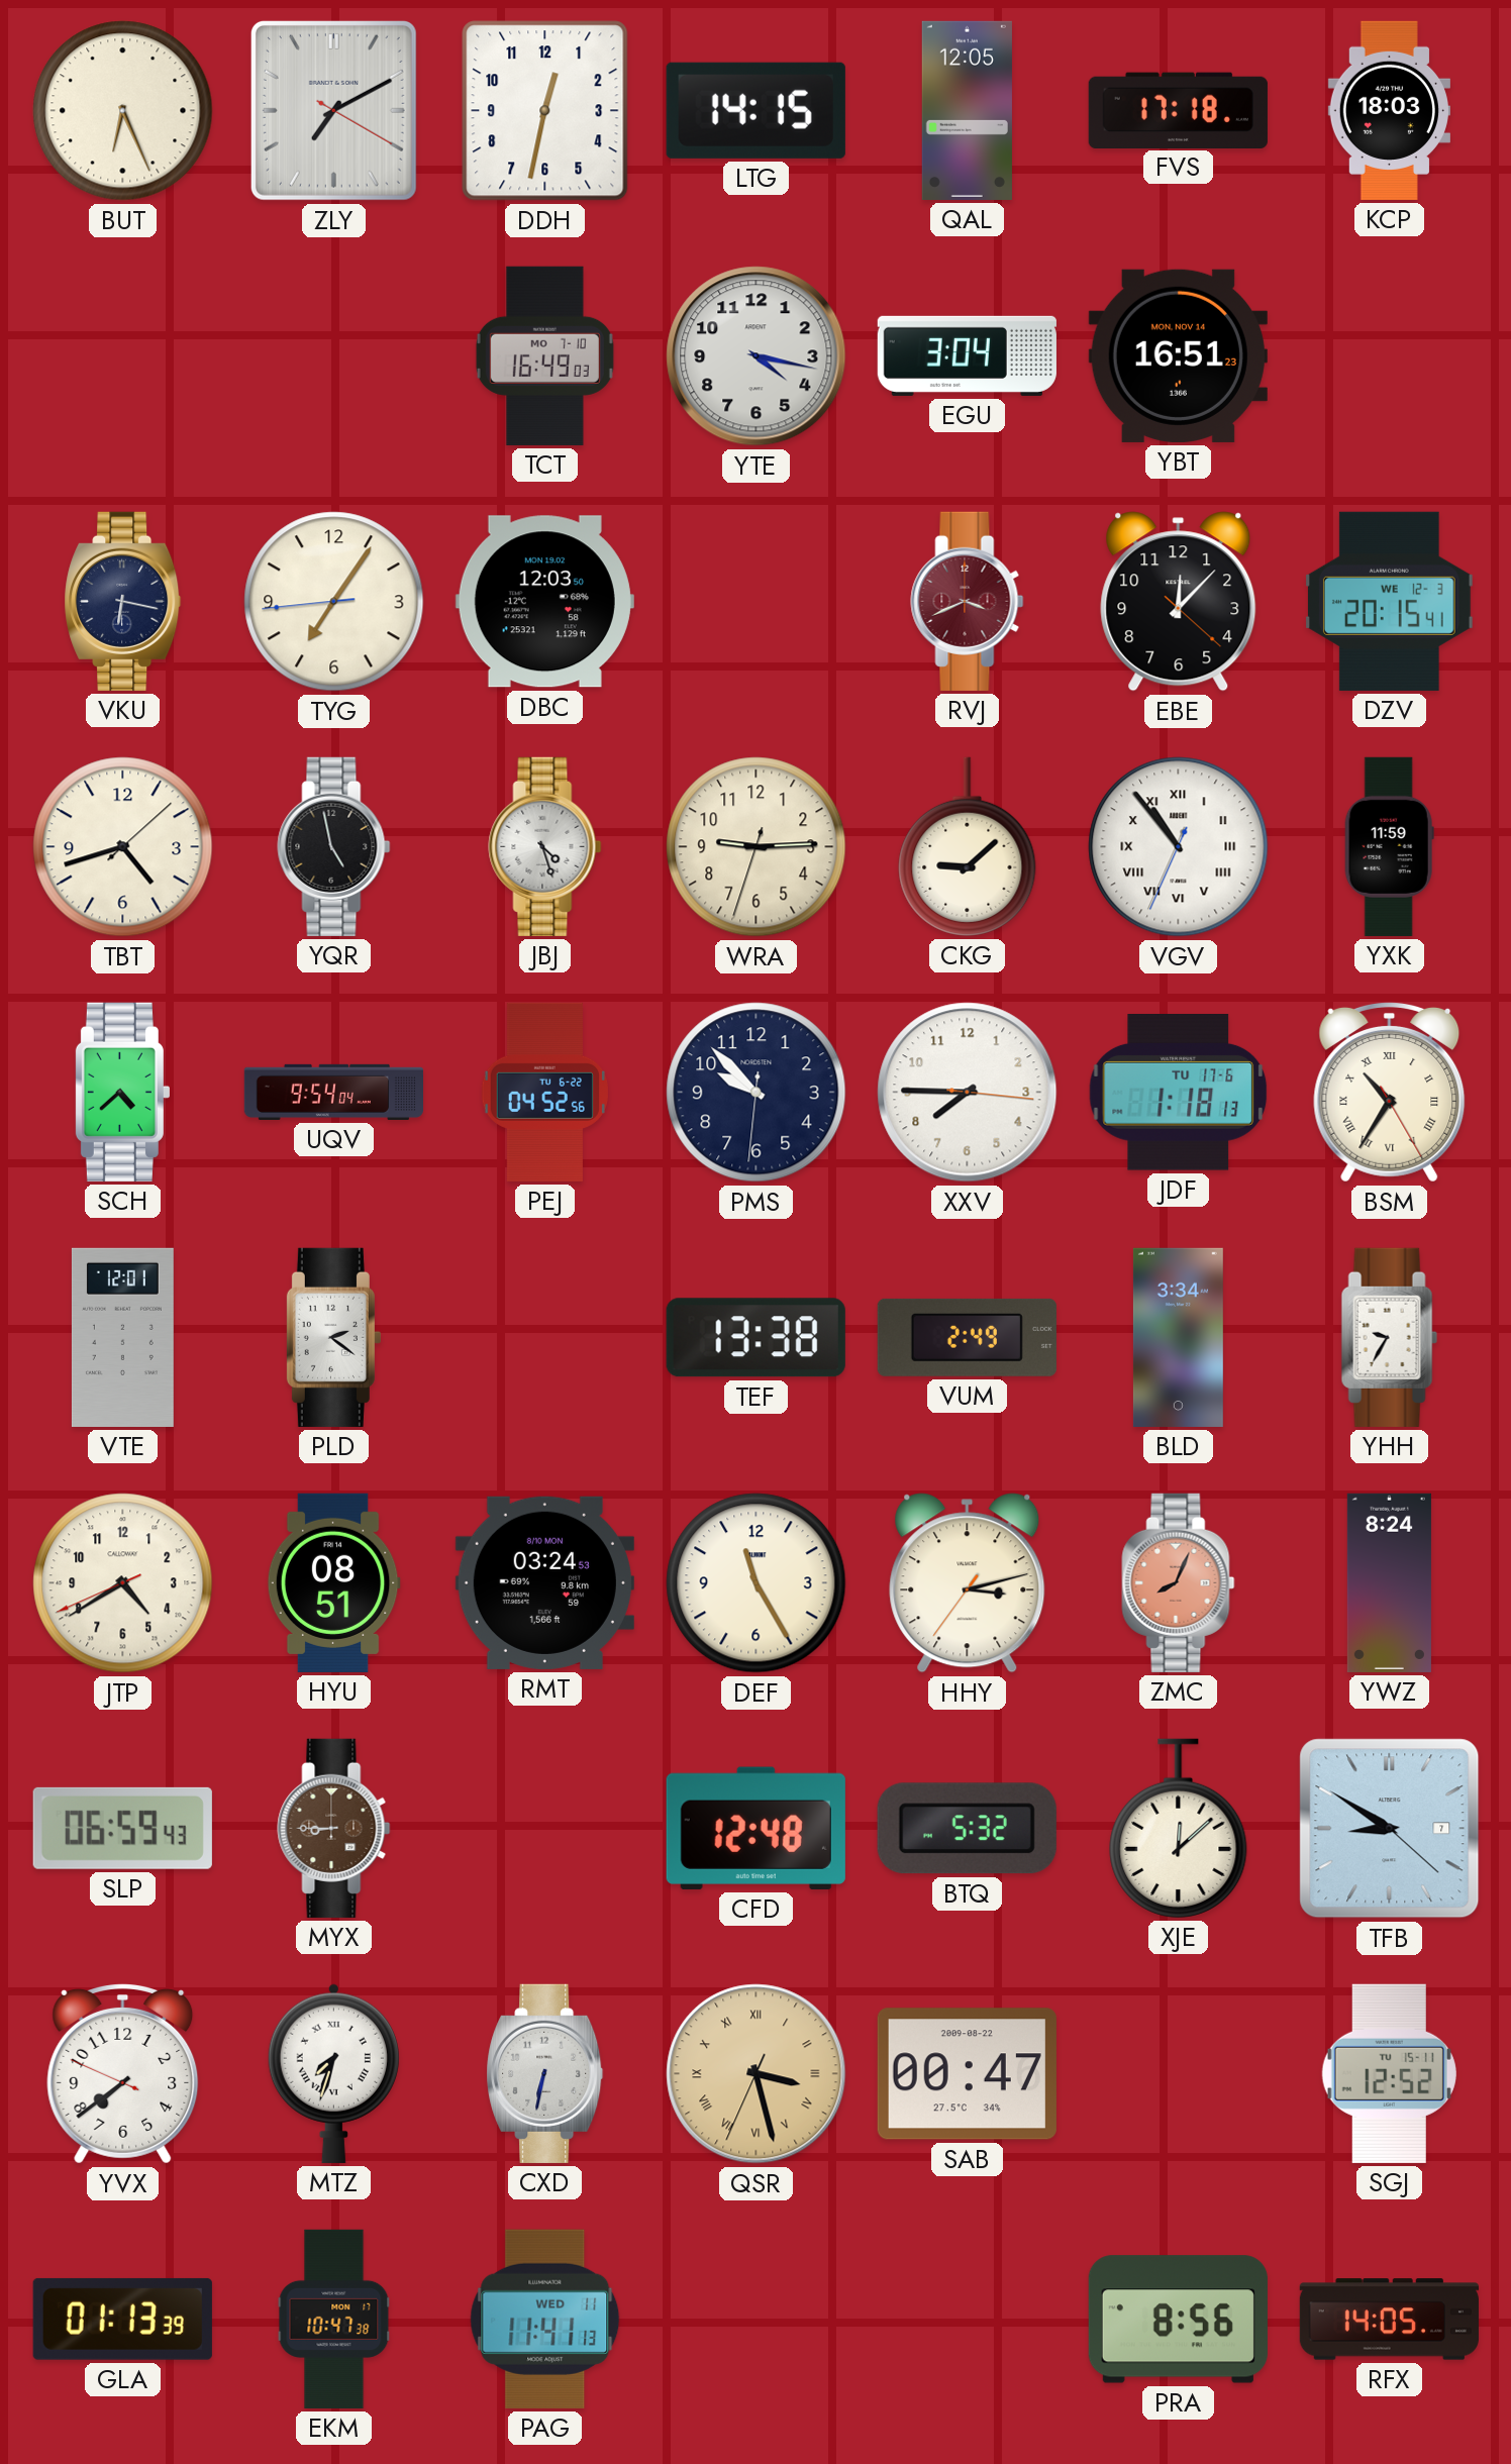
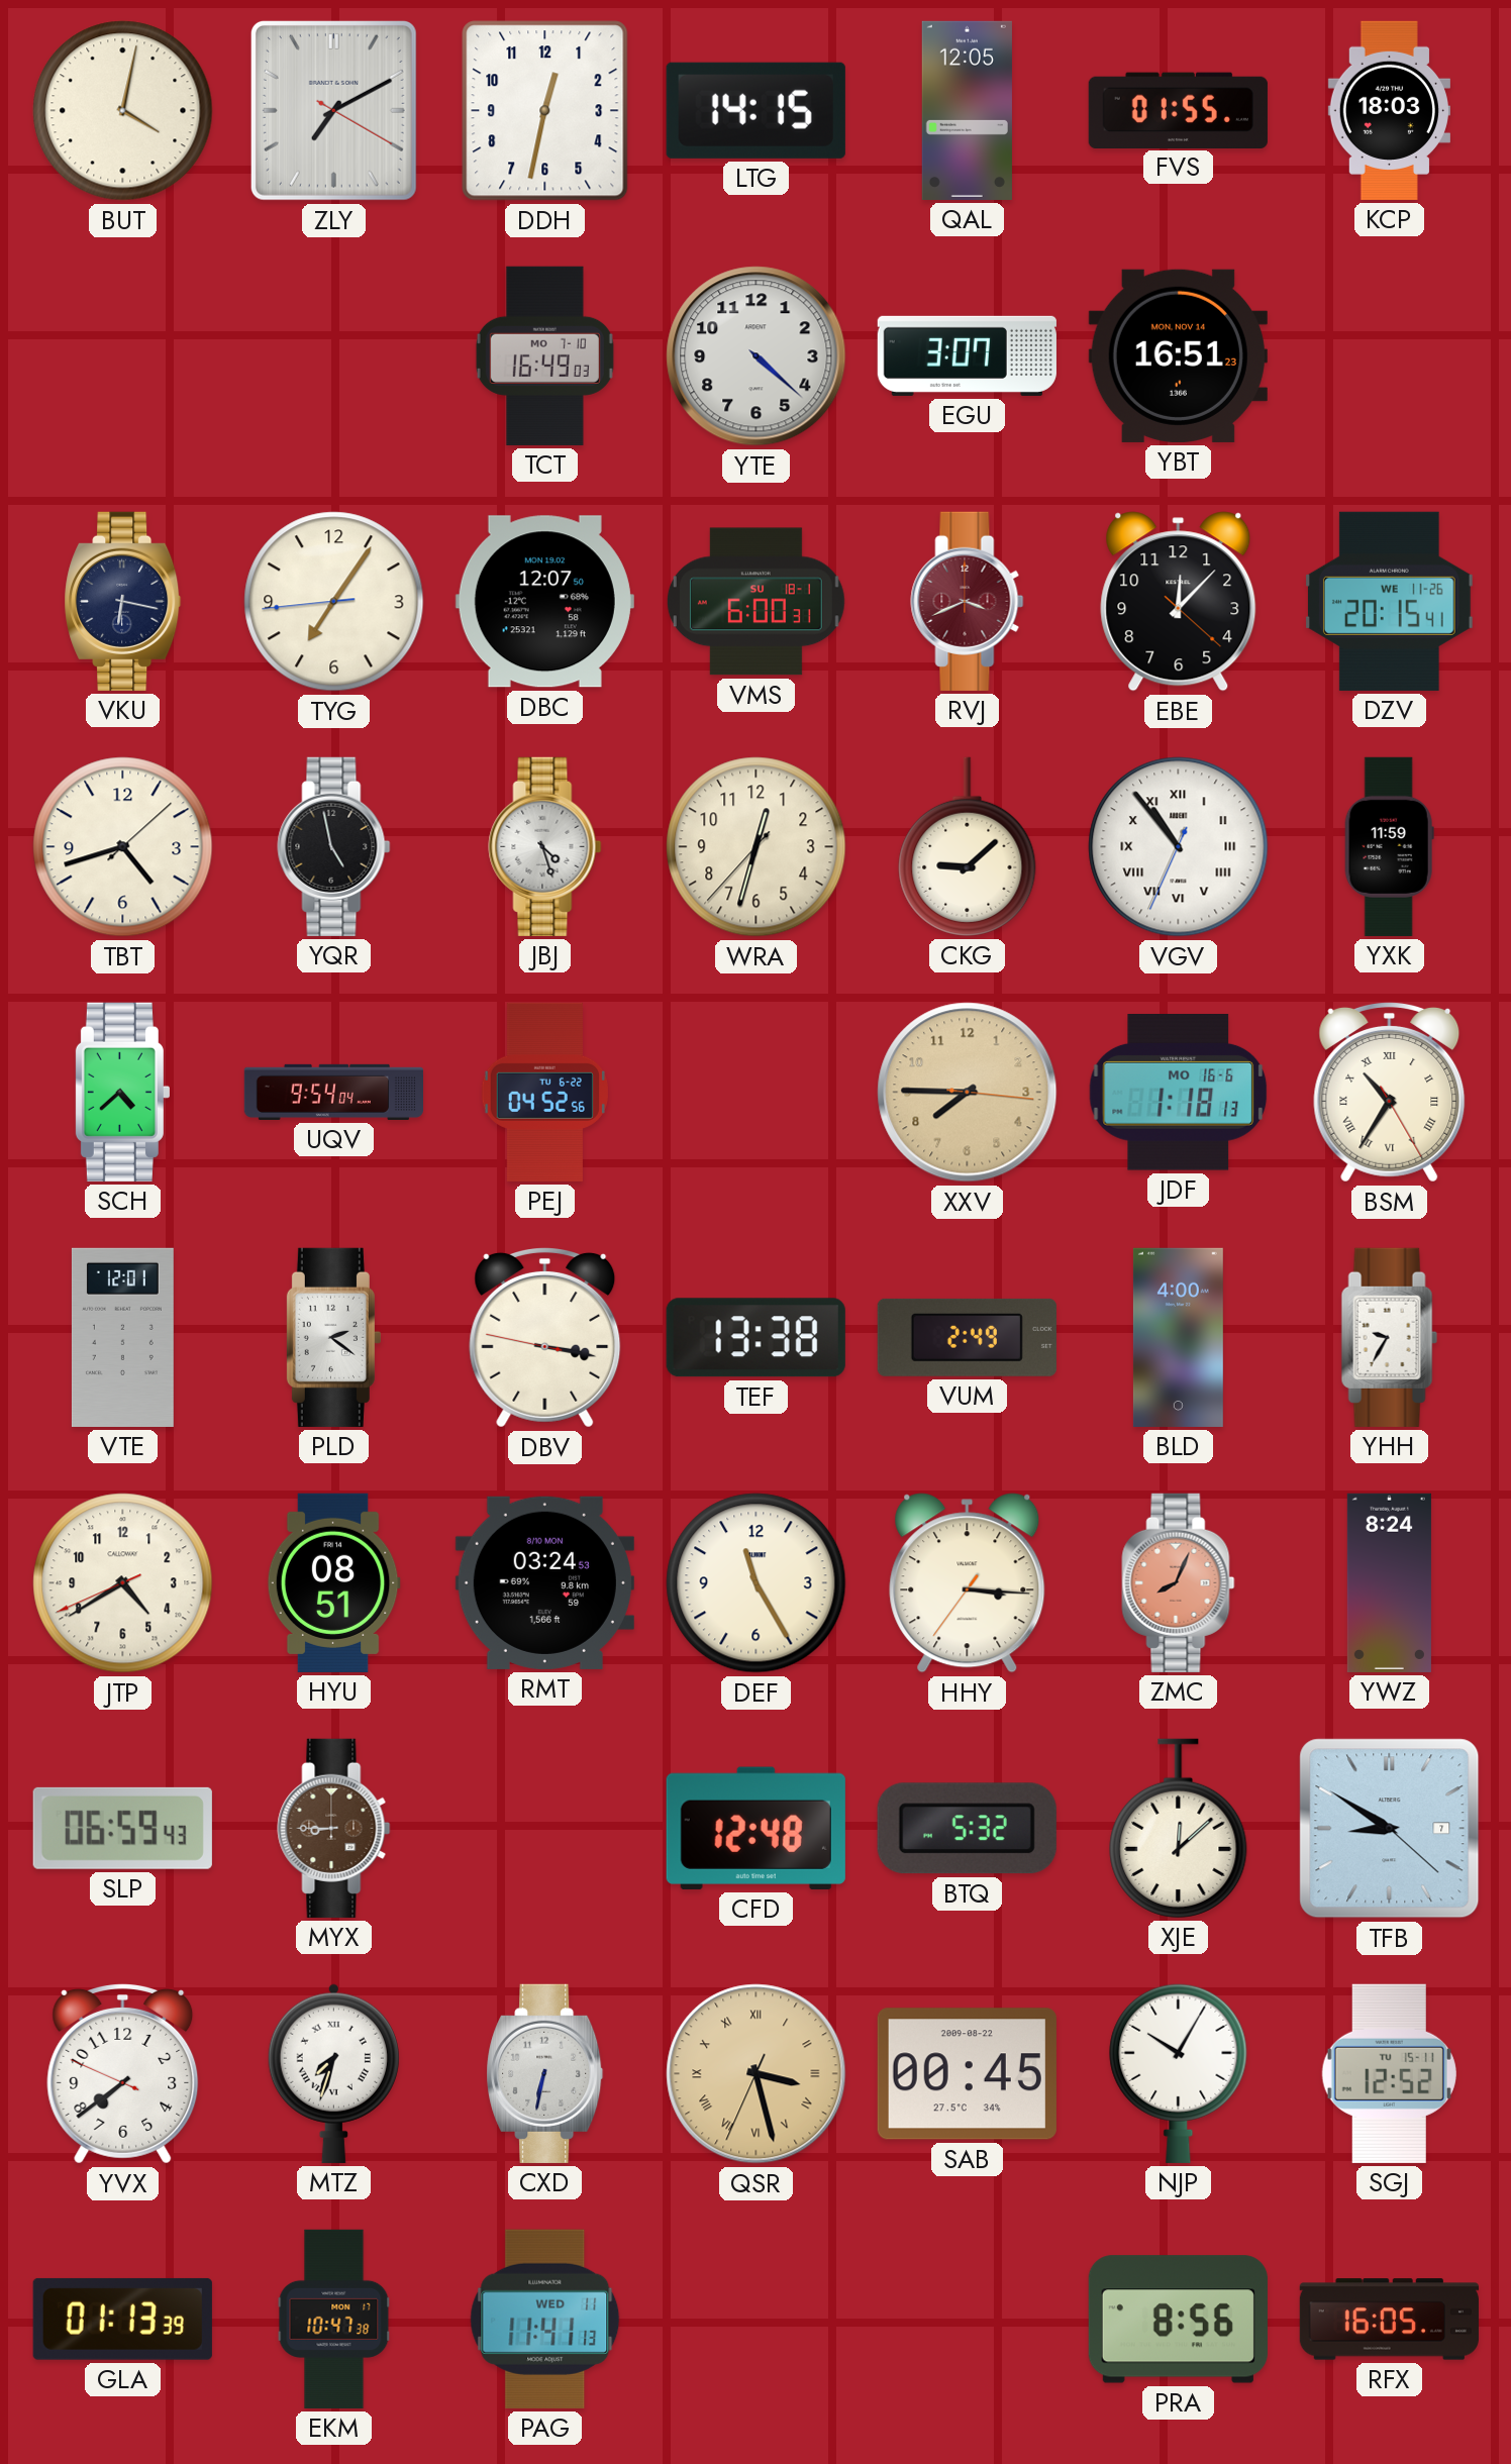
BUT: 6:26 -> 4:02 (123, 111)
FVS: 17:18 -> 01:55 (1178, 110)
YTE: 4:17 -> 4:22 (757, 356)
EGU: 3:04 -> 3:07 (967, 355)
DBC: 12:03 -> 12:07 (544, 602)
VMS: none -> 6:00 (755, 602)
DZV date: WE 12-3 -> WE 11-26 (1389, 601)
WRA: 9:14 -> 12:32 (757, 847)
PMS: 9:52 -> none (757, 1093)
XXV dial: white -> champagne (968, 1093)
JDF date: TU 17-6 -> MO 16-6 (1179, 1093)
DBV: none -> 3:16 (545, 1338)
BLD: 3:34 -> 4:00 (1178, 1337)
HHY: 3:12 -> 3:15 (968, 1583)
SAB: 00:47 -> 00:45 (967, 2074)
NJP: none -> 10:05 (1179, 2073)
RFX: 14:05 -> 16:05 (1389, 2320)
